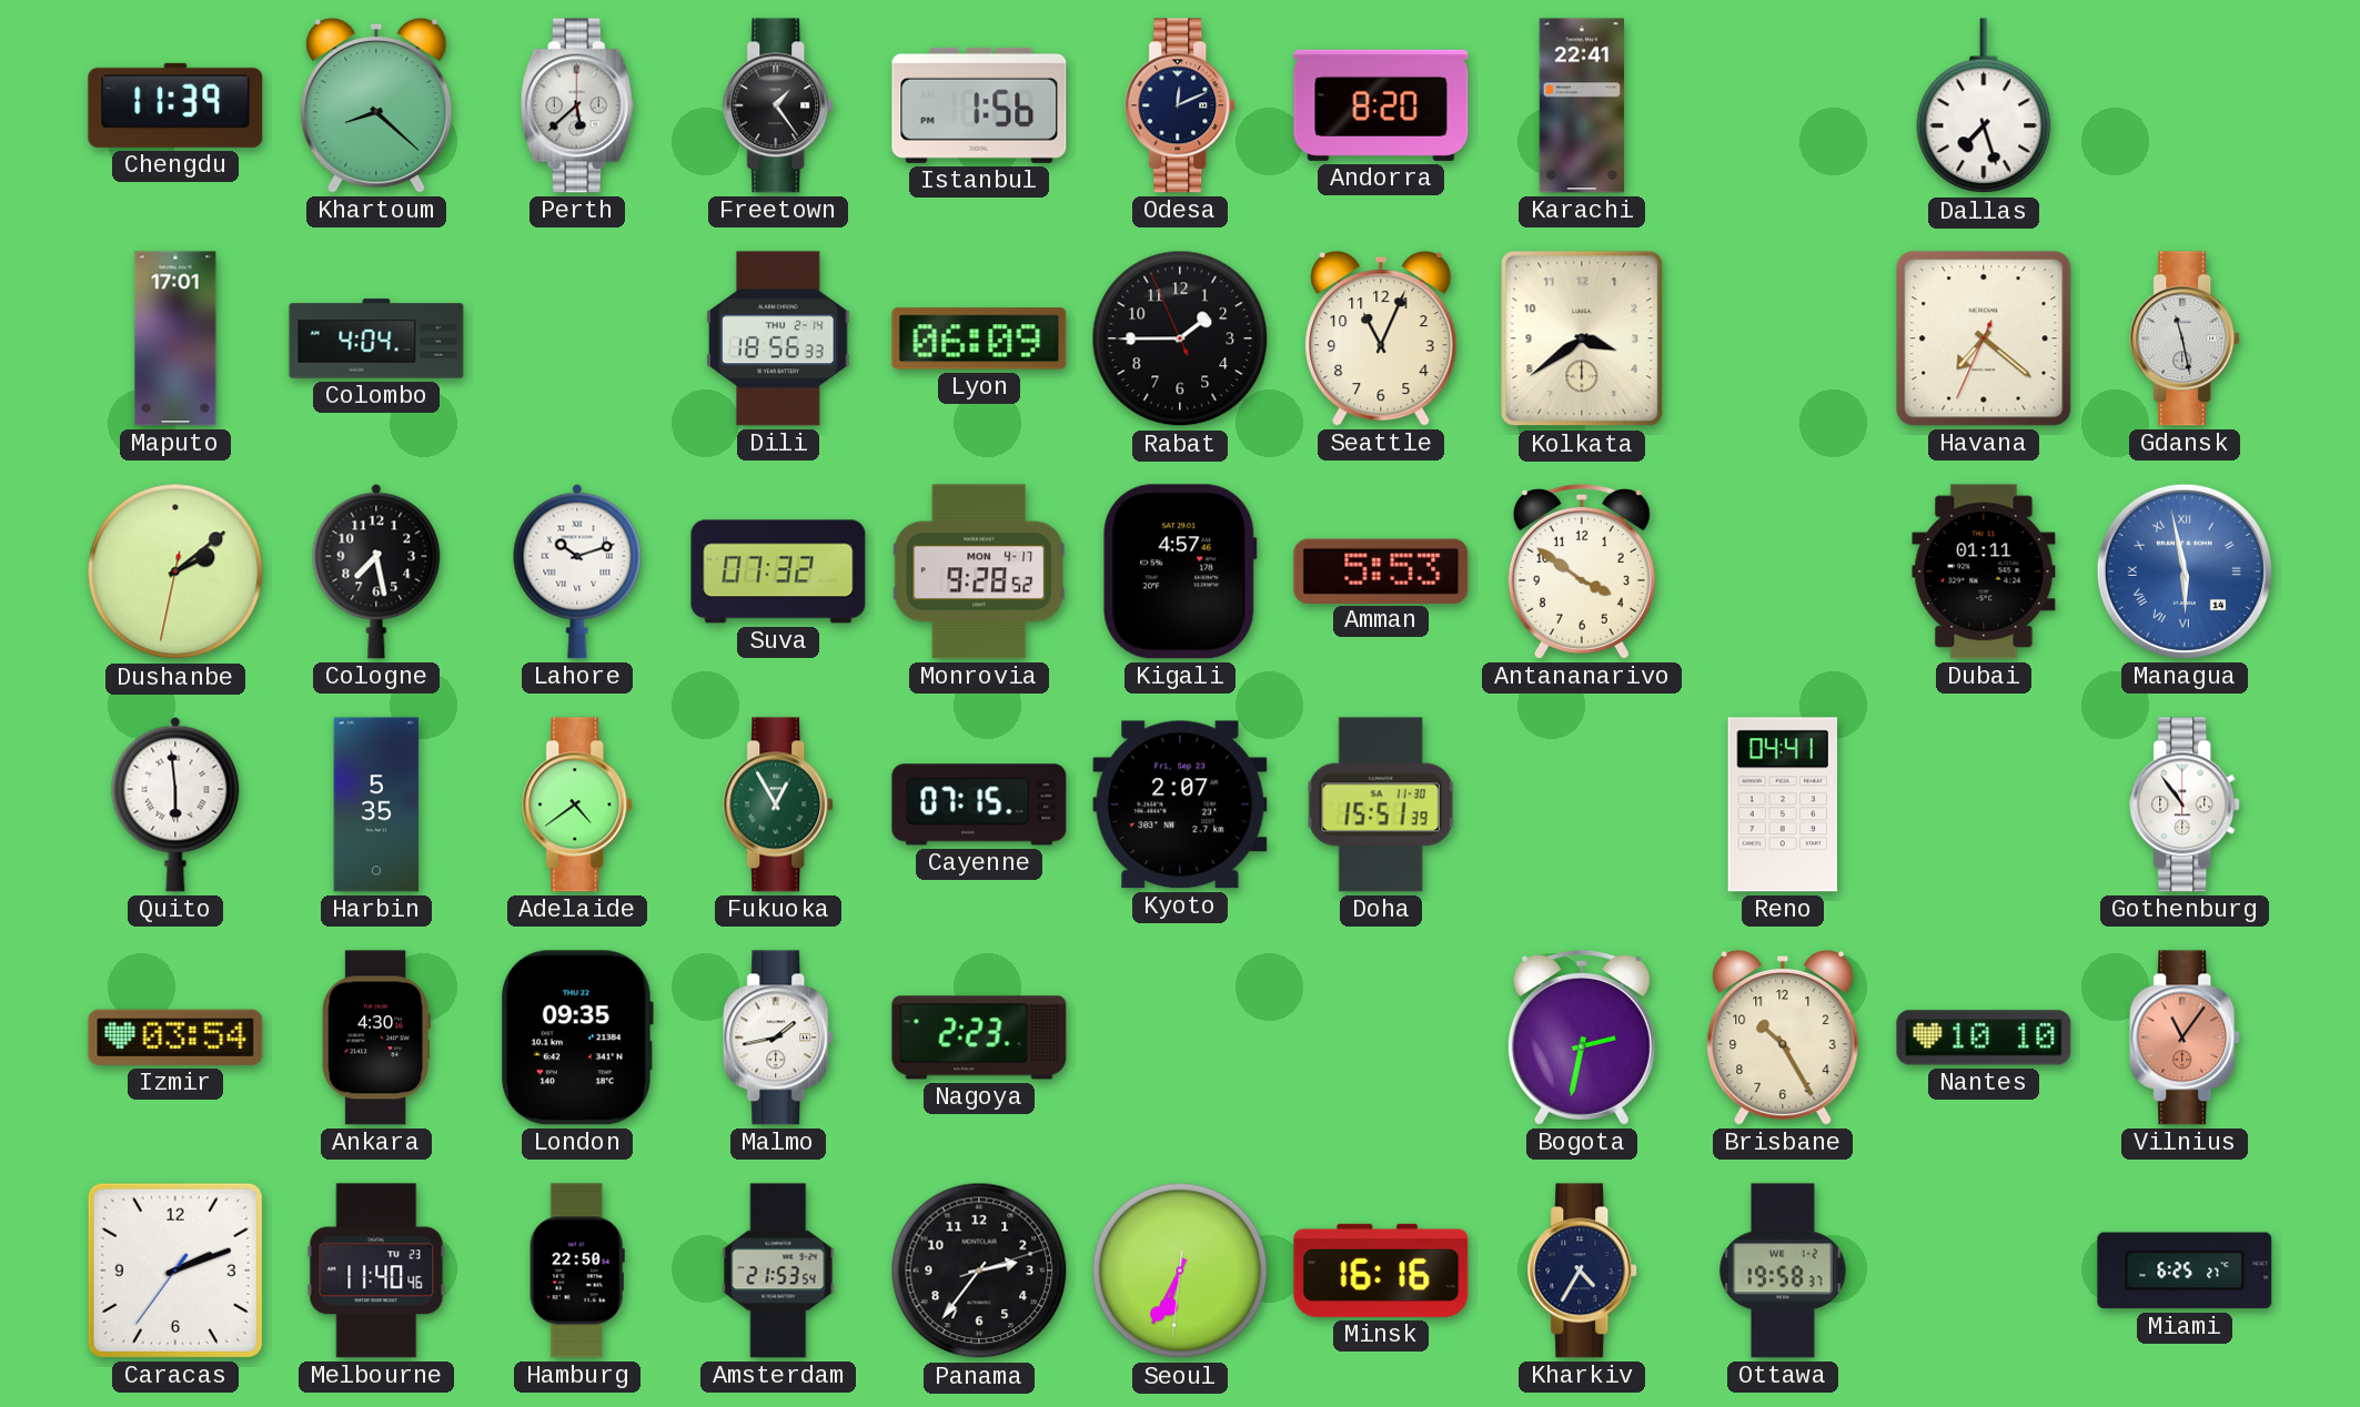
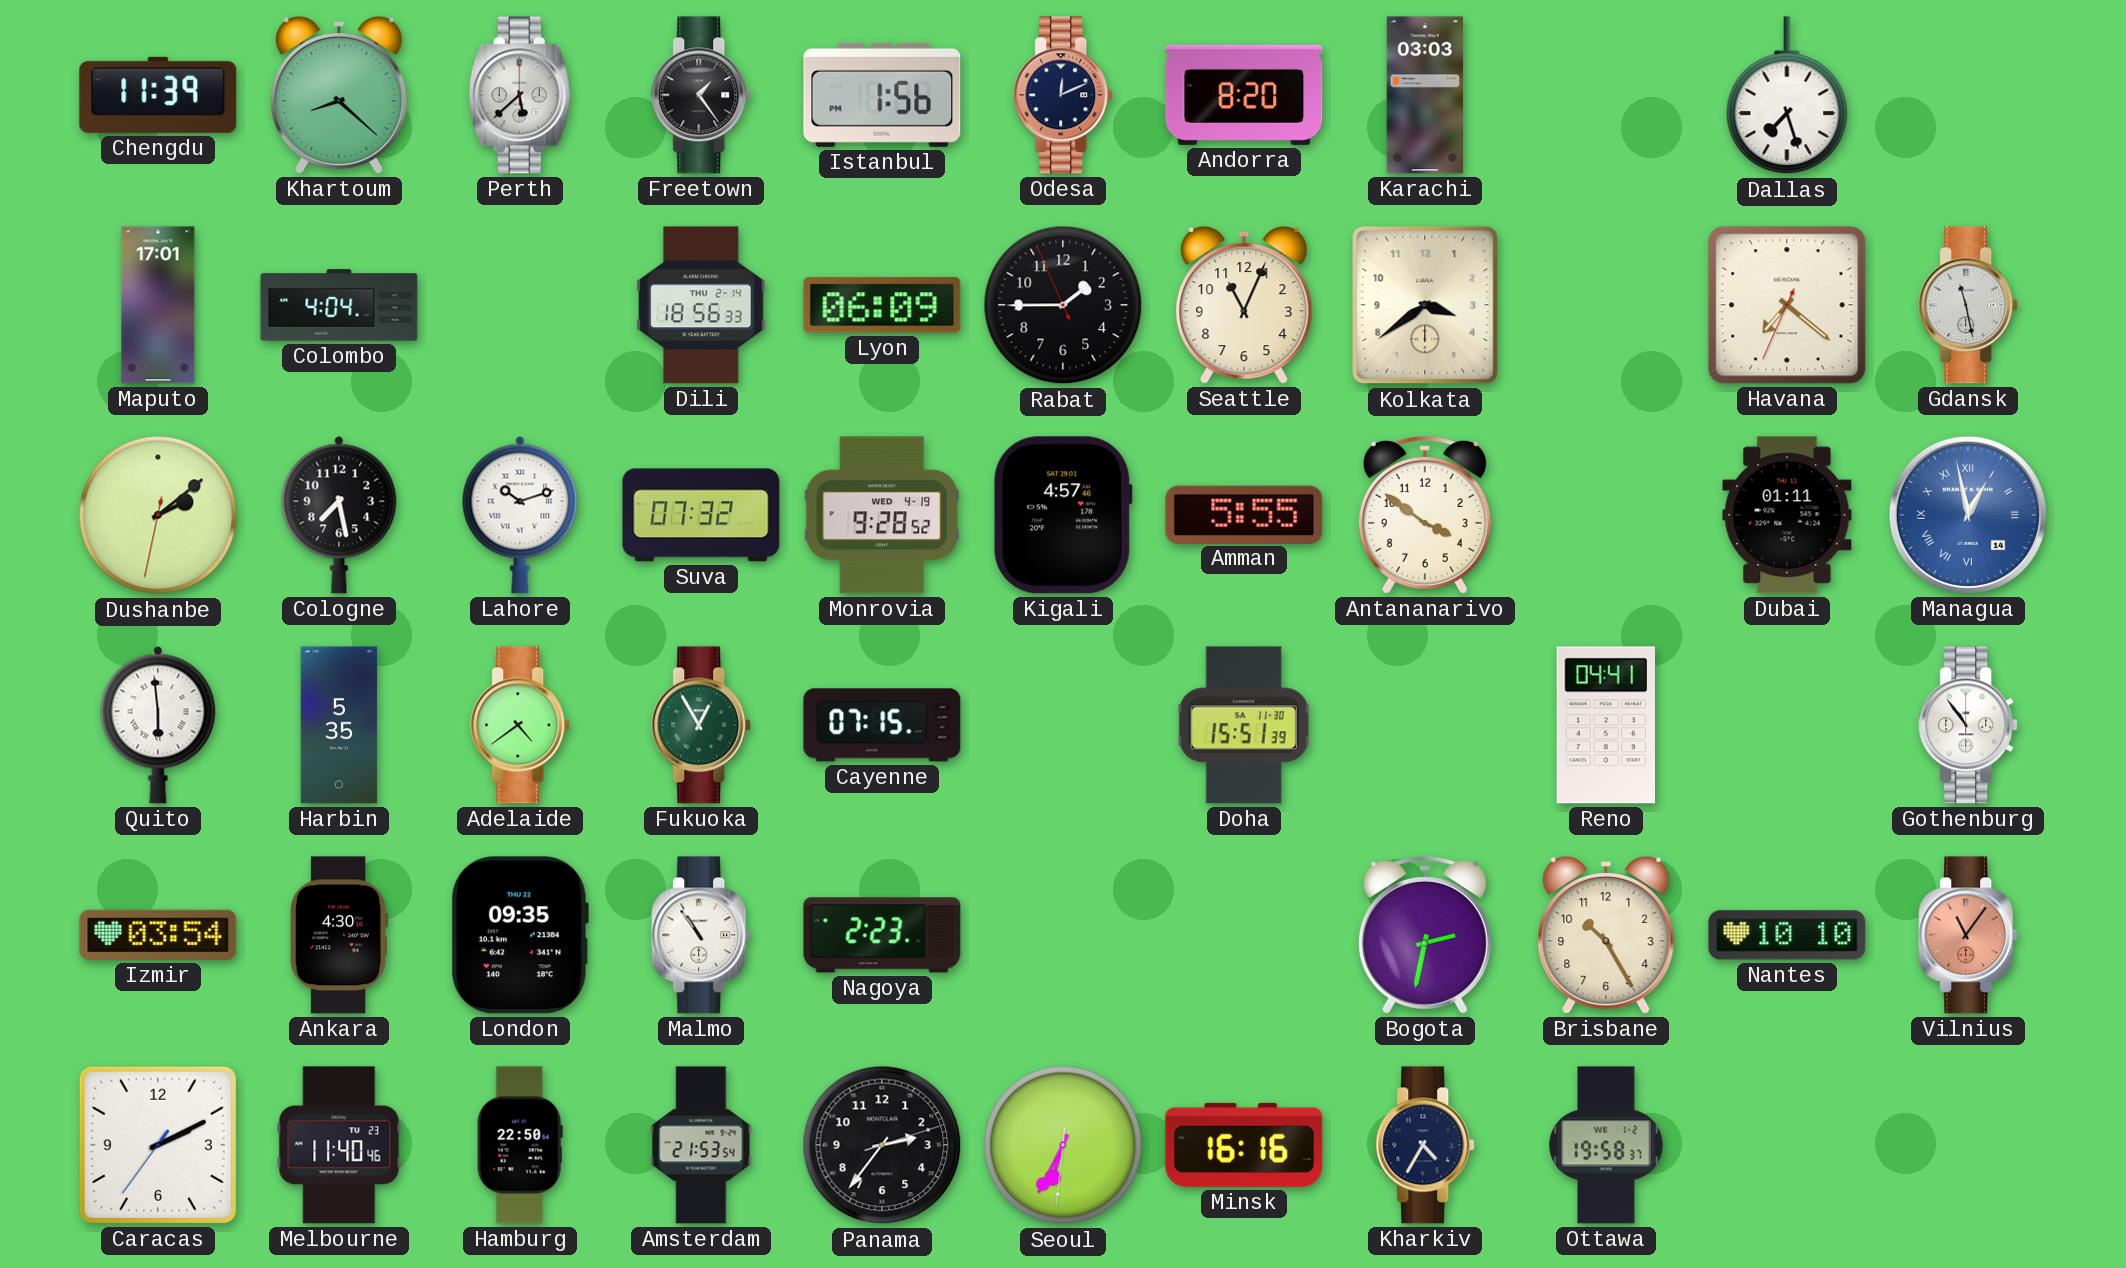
Karachi: 22:41 -> 03:03 (1425, 95)
Monrovia date: MON 4-17 -> WED 4-19 (882, 515)
Amman: 5:53 -> 5:55 (1244, 514)
Managua: 5:58 -> 12:58 (1968, 515)
Kyoto: 2:07 -> none (1180, 804)
Malmo: 1:43 -> 10:54 (702, 935)
Caracas: 2:11 -> 2:10 (158, 1145)
Miami: 6:25 -> none (2185, 1271)
